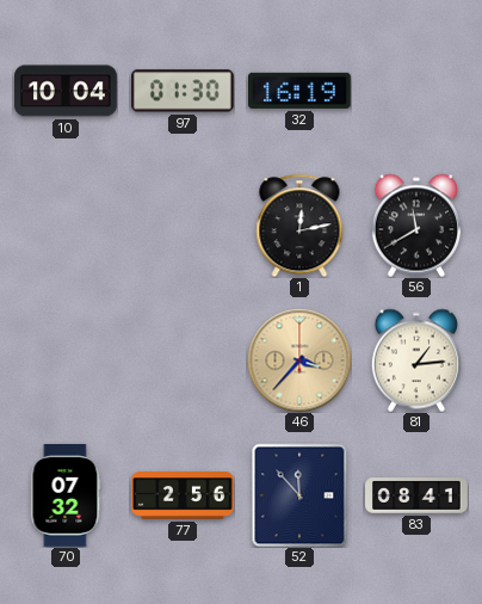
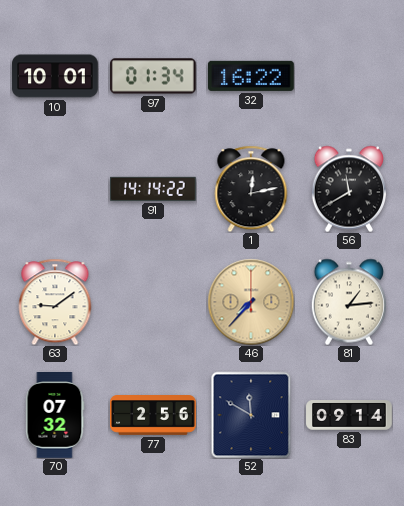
10: 10:04 -> 10:01 (55, 76)
97: 01:30 -> 01:34 (154, 76)
32: 16:19 -> 16:22 (252, 76)
91: none -> 14:14 (154, 189)
63: none -> 9:09 (55, 302)
46: 3:37 -> 7:37 (251, 302)
52: 11:53 -> 11:50 (251, 415)
83: 08:41 -> 09:14 (349, 415)
